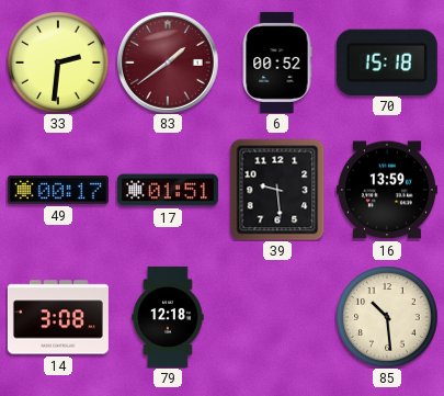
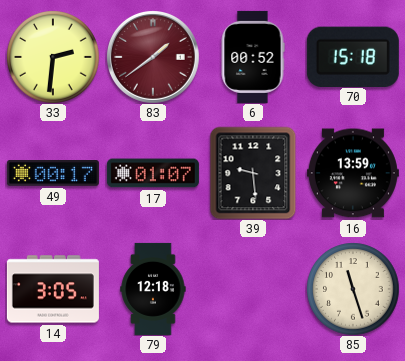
17: 01:51 -> 01:07 (153, 173)
14: 3:08 -> 3:05 (53, 289)
85: 10:29 -> 11:27 (353, 289)
